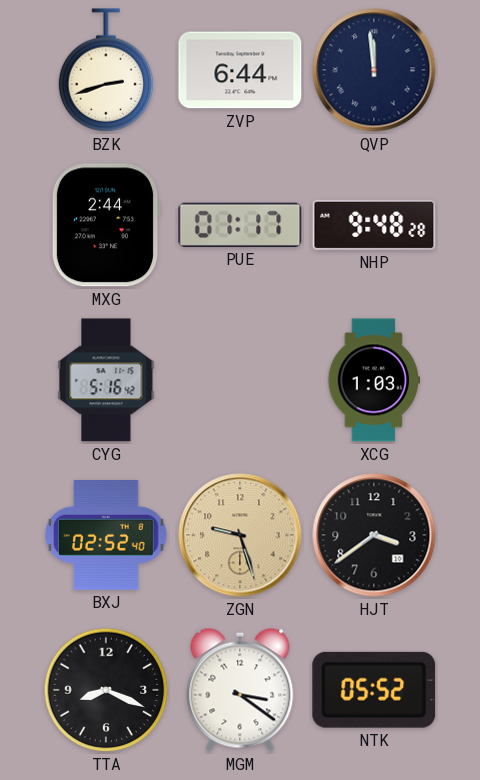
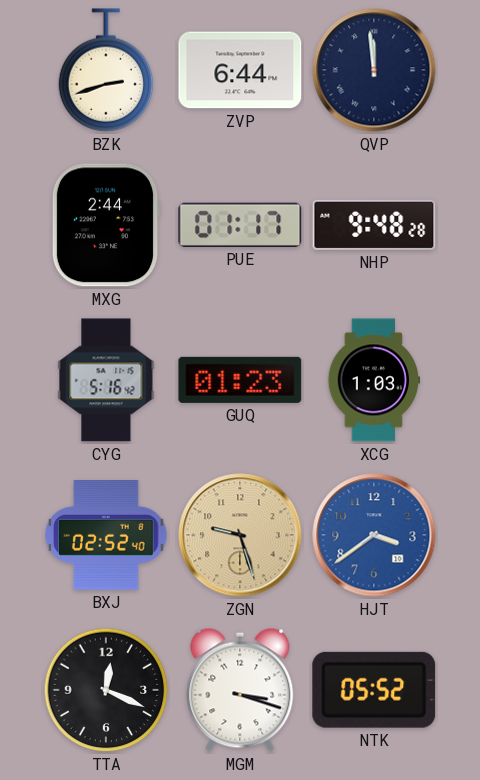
GUQ: none -> 01:23 (240, 380)
HJT dial: black -> blue (374, 535)
TTA: 8:19 -> 12:19 (106, 690)
MGM: 3:21 -> 3:18 (240, 690)
